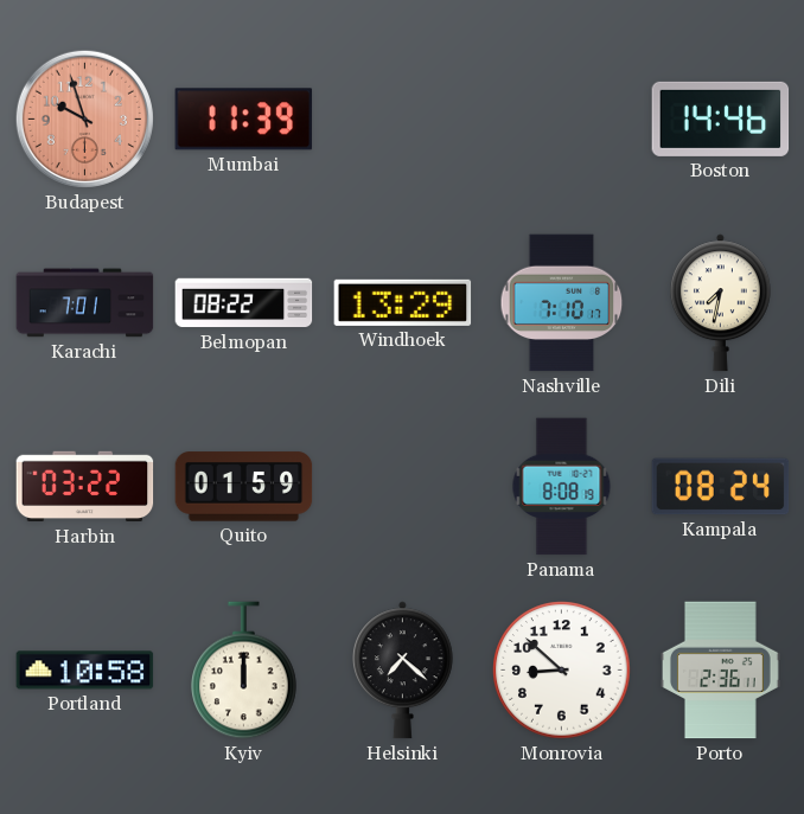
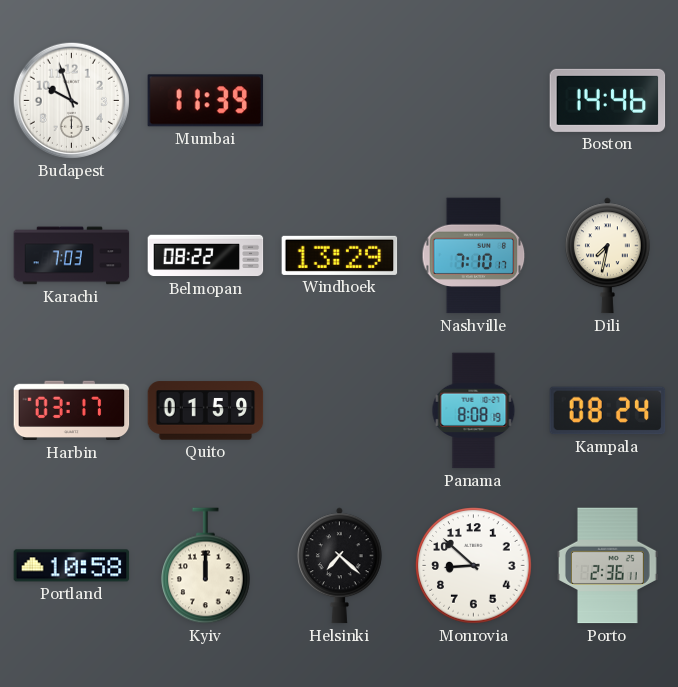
Budapest dial: salmon -> white (71, 100)
Karachi: 7:01 -> 7:03 (72, 256)
Harbin: 03:22 -> 03:17 (72, 411)
